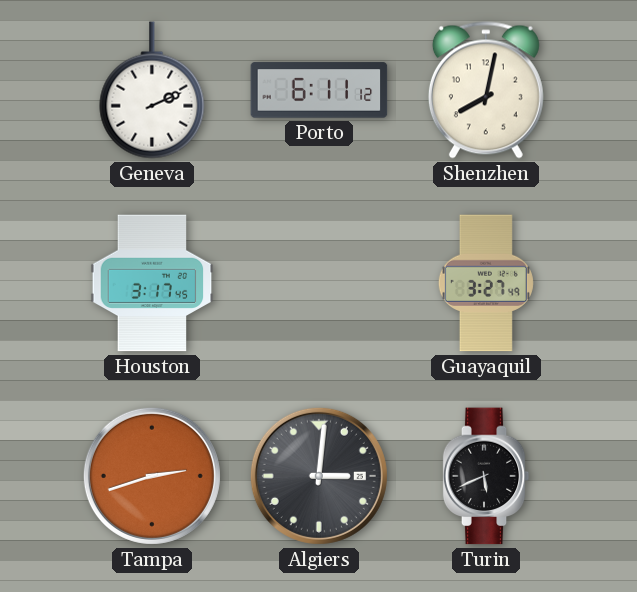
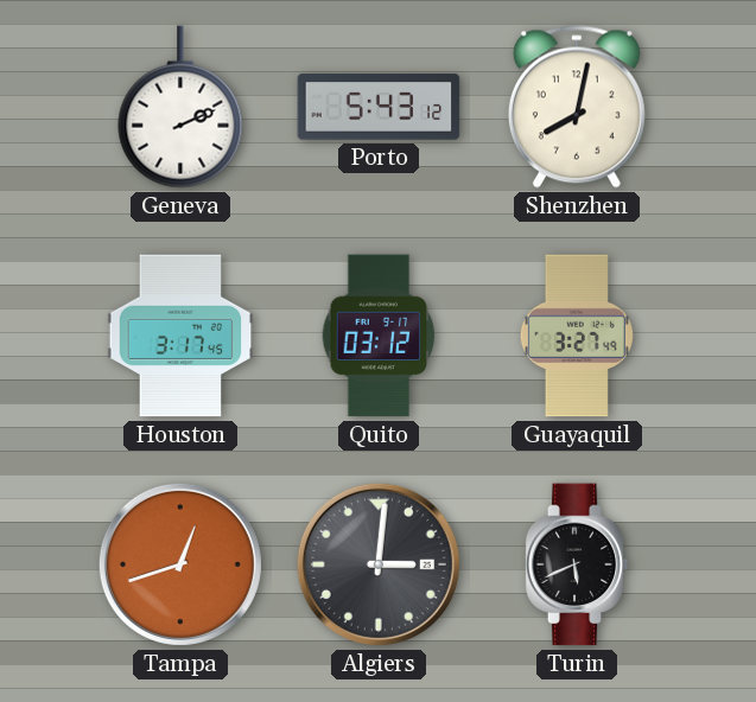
Porto: 6:11 -> 5:43 (379, 107)
Quito: none -> 03:12 (379, 336)
Tampa: 2:42 -> 12:42 (180, 564)
